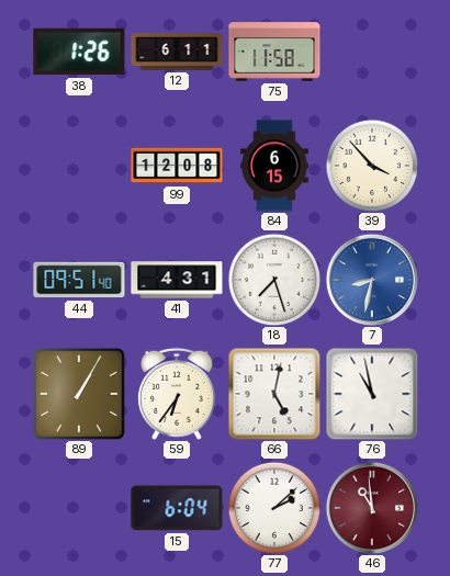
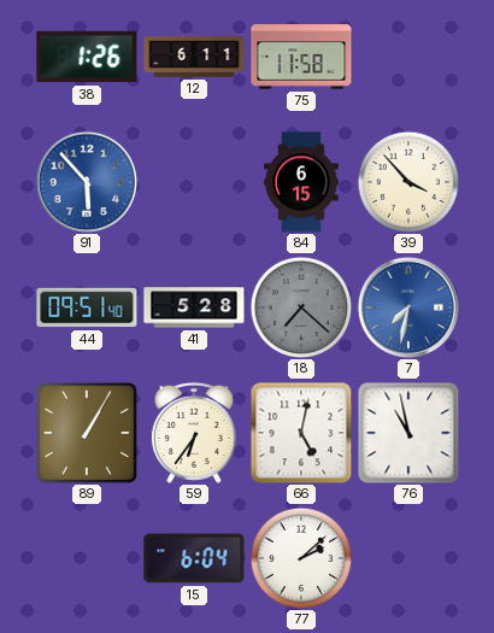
91: none -> 5:53 (86, 181)
99: 12:08 -> none (177, 166)
41: 4:31 -> 5:28 (194, 307)
18: 7:27 -> 7:22 (301, 307)
18 dial: white -> grey (301, 307)
7: 8:32 -> 7:32 (407, 306)
46: 10:59 -> none (371, 507)
